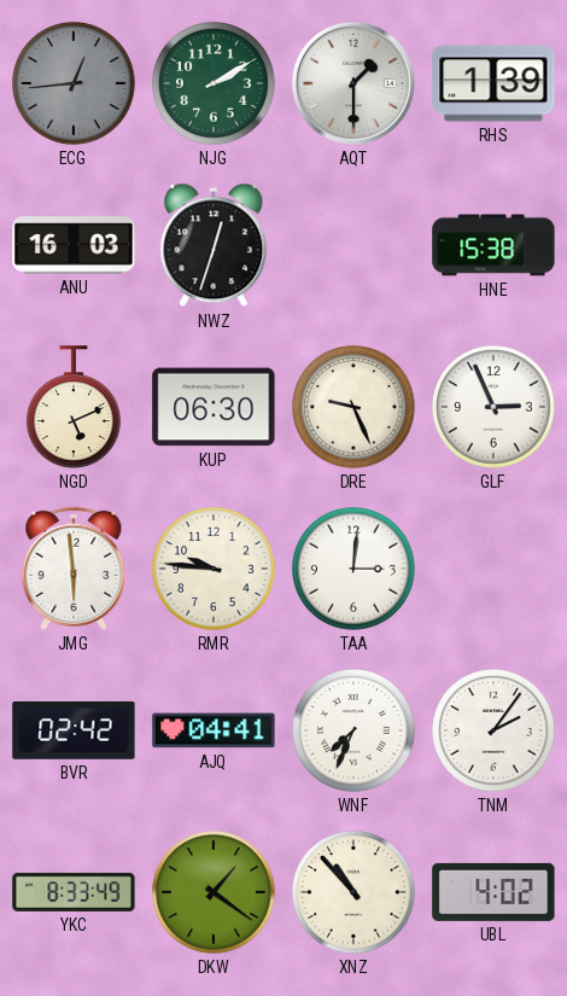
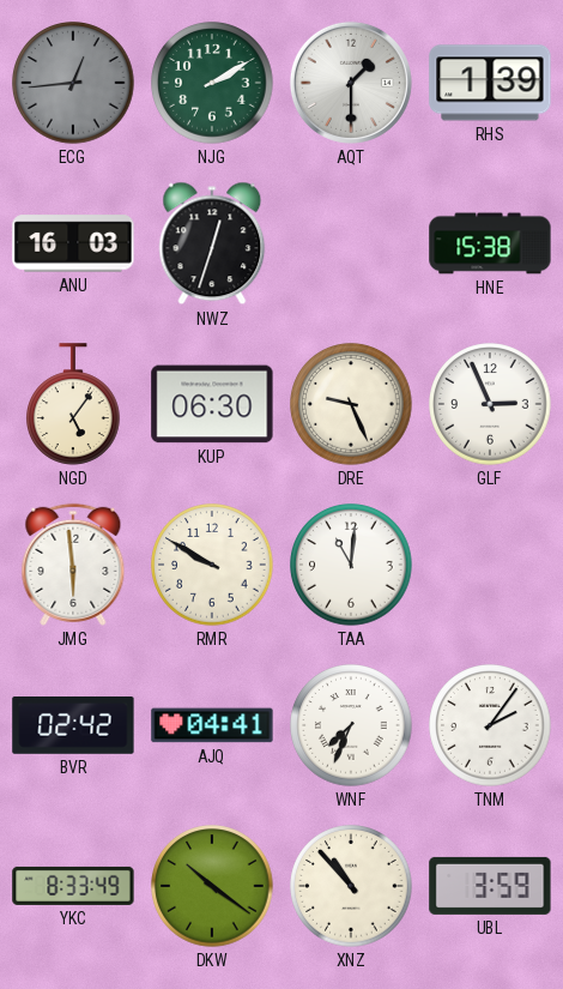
NGD: 5:11 -> 5:06 (74, 404)
RMR: 9:46 -> 9:50 (212, 565)
TAA: 3:01 -> 11:01 (351, 565)
DKW: 1:21 -> 10:21 (212, 886)
UBL: 4:02 -> 3:59 (490, 886)
